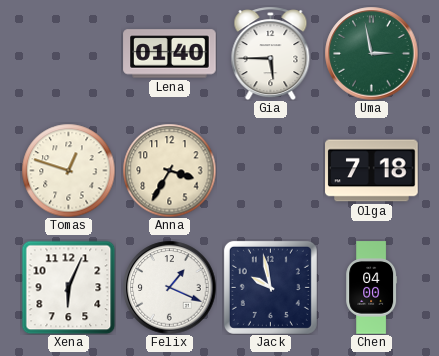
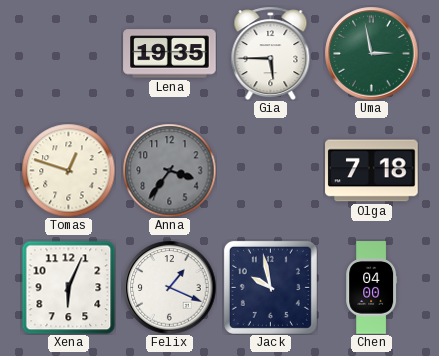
Lena: 01:40 -> 19:35 (170, 54)
Anna: 3:35 -> 3:36 (169, 170)
Anna dial: cream -> grey (169, 170)
